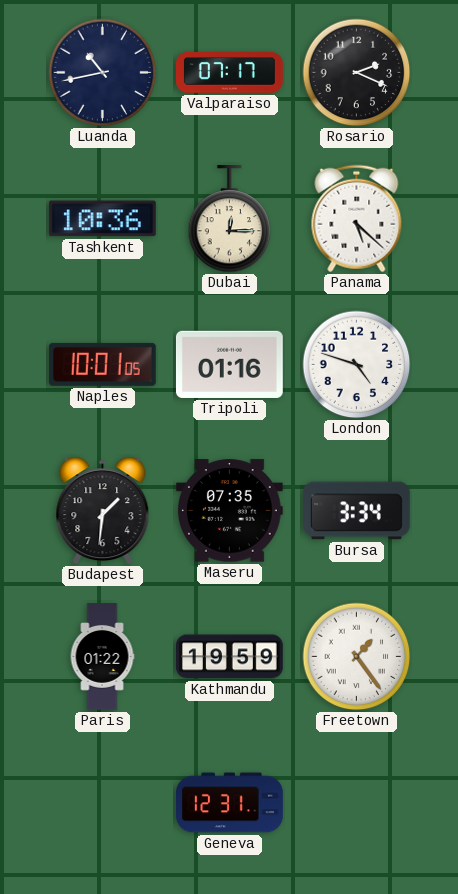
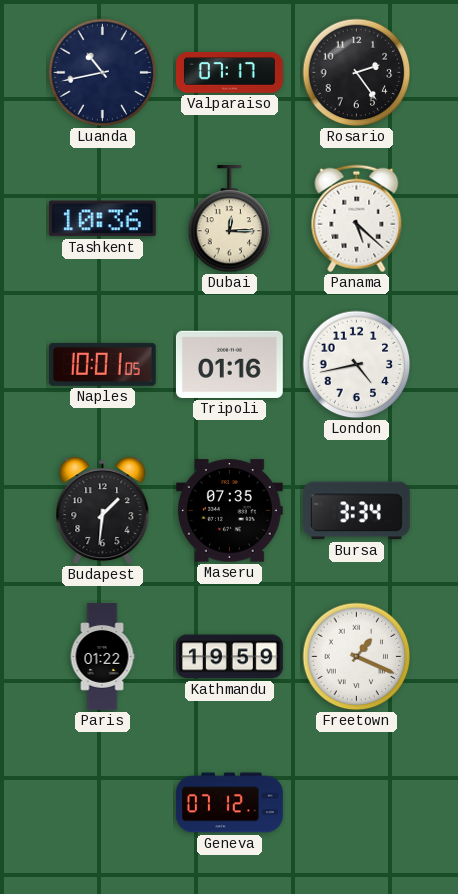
Rosario: 2:19 -> 2:24 (357, 73)
London: 4:48 -> 4:43 (357, 365)
Freetown: 1:24 -> 1:19 (357, 657)
Geneva: 12:31 -> 07:12 (230, 803)
